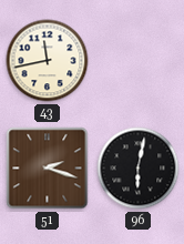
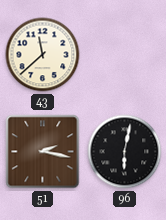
43: 11:43 -> 11:38 (43, 55)
51: 2:18 -> 2:17 (43, 152)
